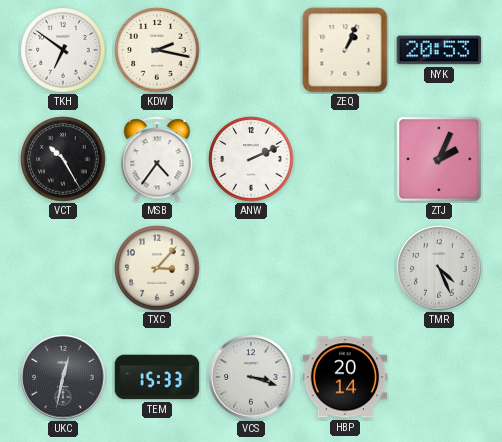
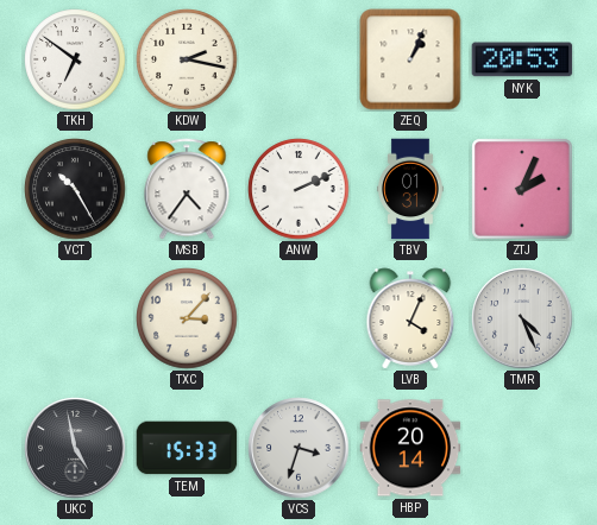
TBV: none -> 01:31 (410, 189)
LVB: none -> 4:04 (410, 318)
UKC: 12:32 -> 4:58 (75, 448)
VCS: 3:18 -> 3:33 (298, 448)
